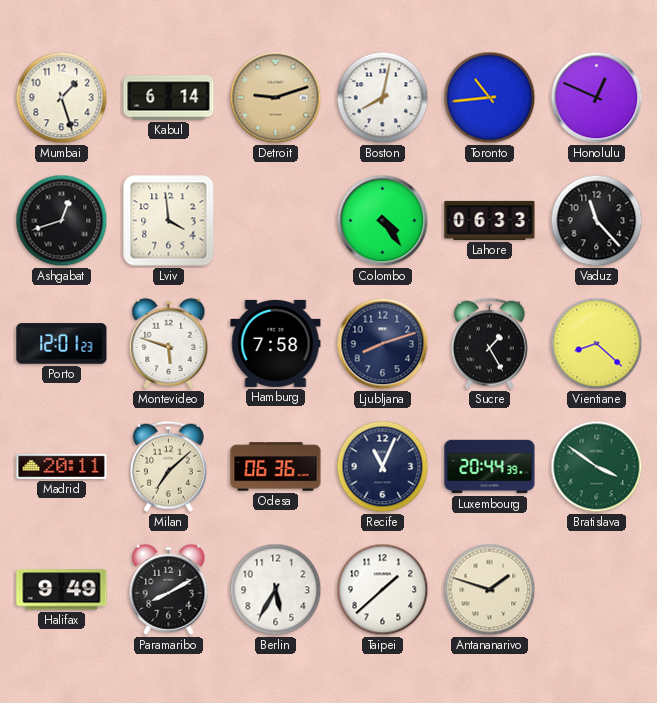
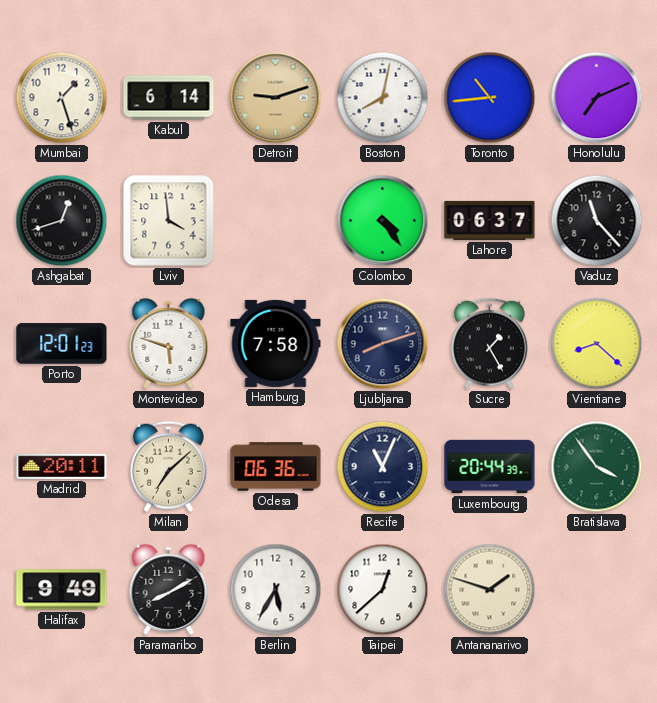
Honolulu: 12:49 -> 7:11 (597, 98)
Lahore: 06:33 -> 06:37 (490, 220)
Bratislava: 3:51 -> 3:54 (597, 467)
Taipei: 1:38 -> 12:38 (383, 590)
